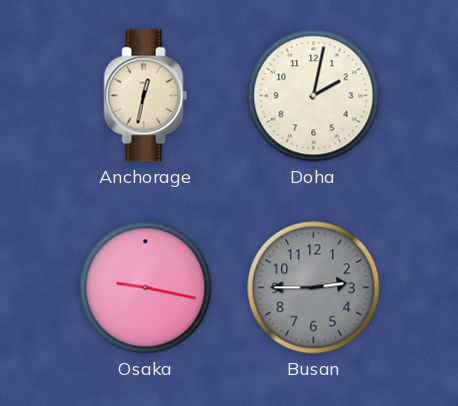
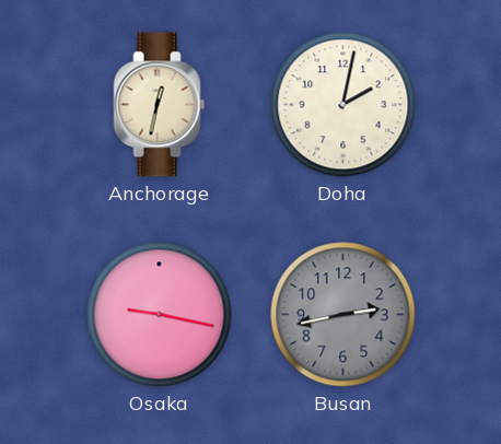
Busan: 2:45 -> 2:43 (343, 315)
